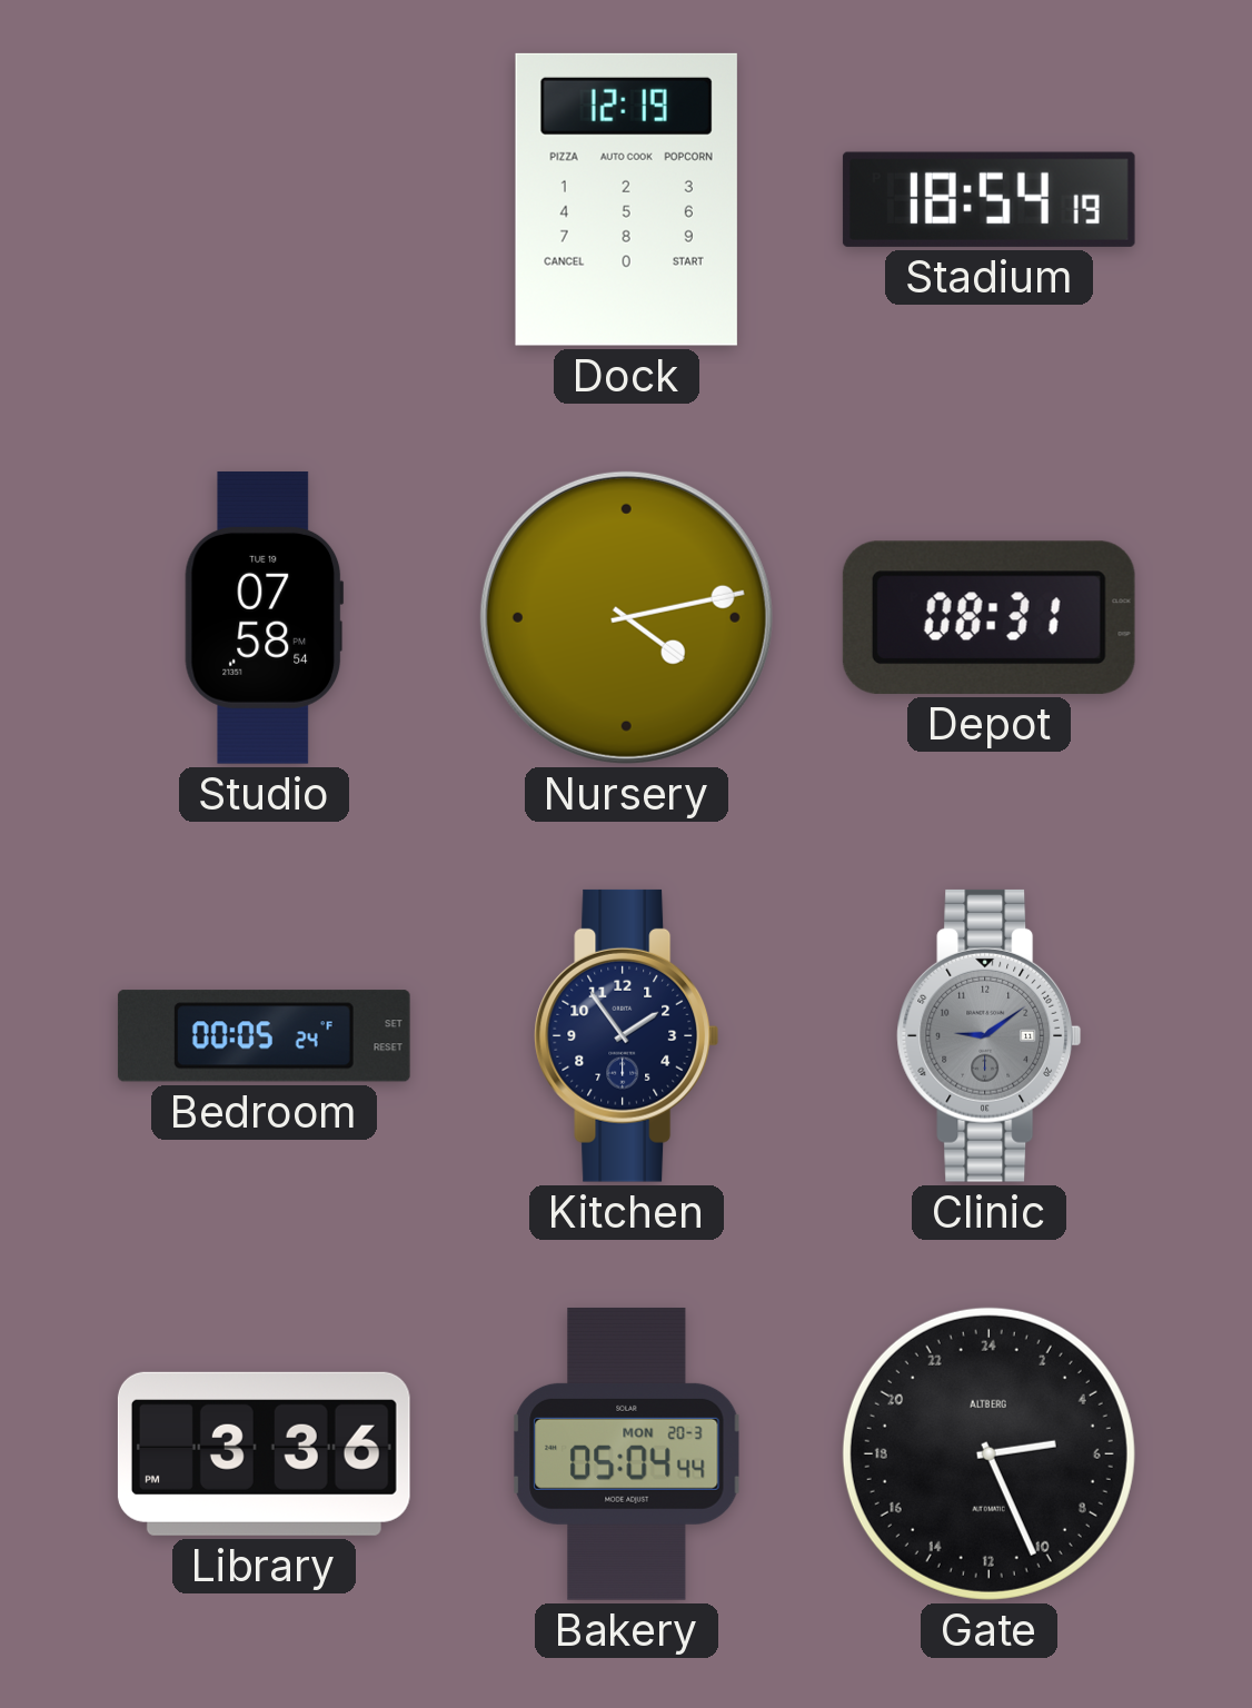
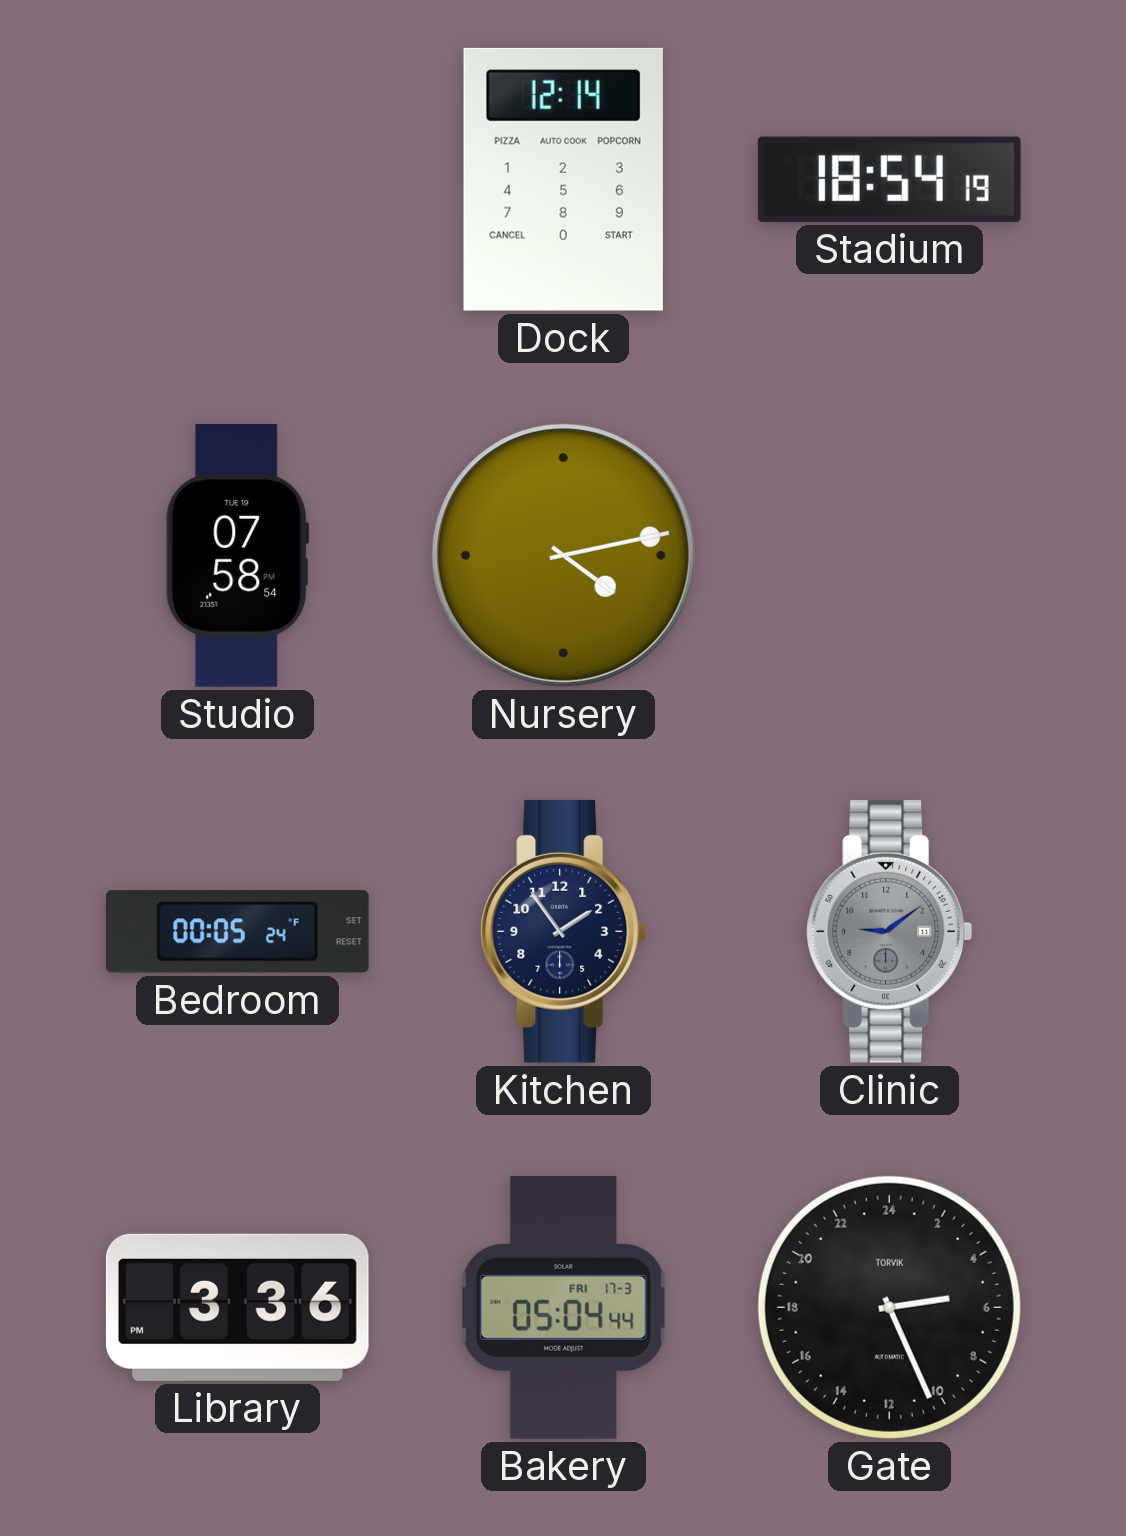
Dock: 12:19 -> 12:14 (563, 179)
Depot: 08:31 -> none (988, 617)
Bakery date: MON 20-3 -> FRI 17-3 (564, 1307)
Gate brand: ALTBERG -> TORVIK (889, 1307)
